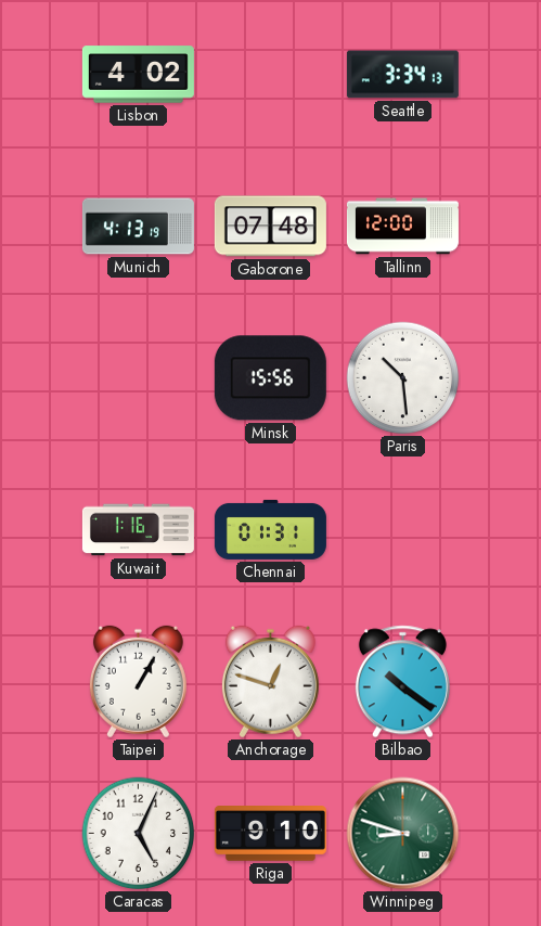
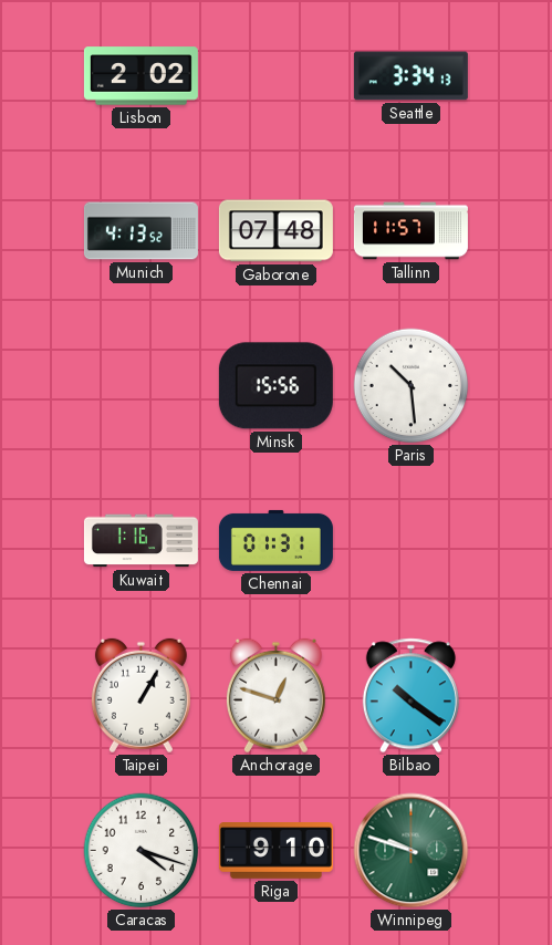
Lisbon: 4:02 -> 2:02 (140, 76)
Munich: 4:13:19 -> 4:13:52 (140, 231)
Tallinn: 12:00 -> 11:57 (410, 231)
Caracas: 5:04 -> 4:18 (142, 851)
Winnipeg: 8:48 -> 9:48 (412, 851)
